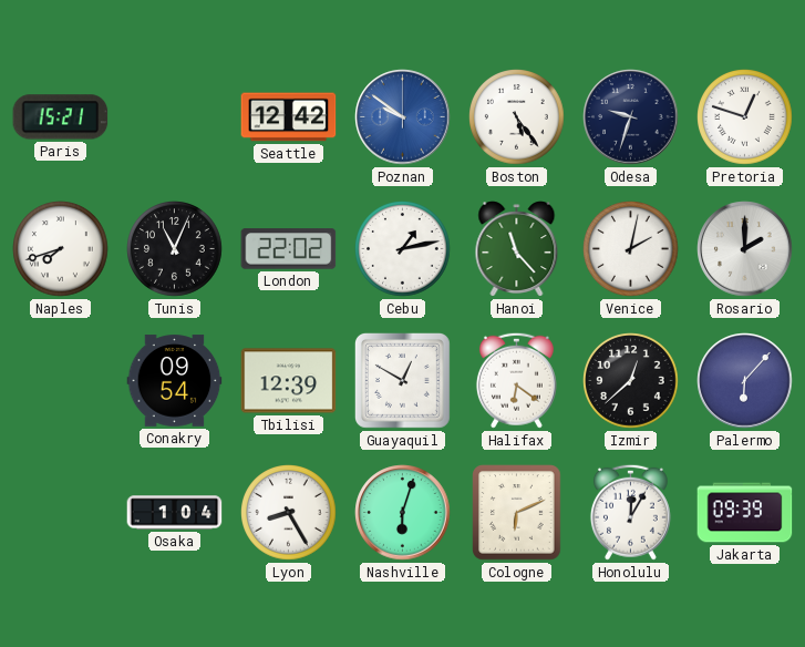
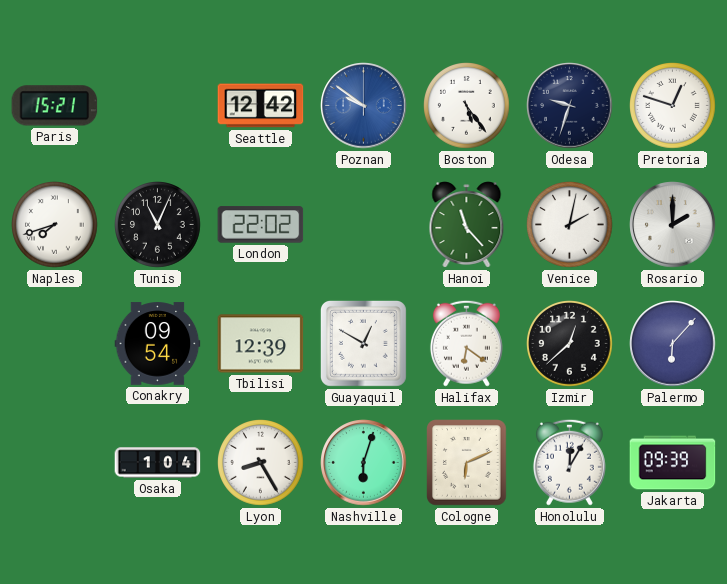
Cebu: 1:13 -> none (403, 249)
